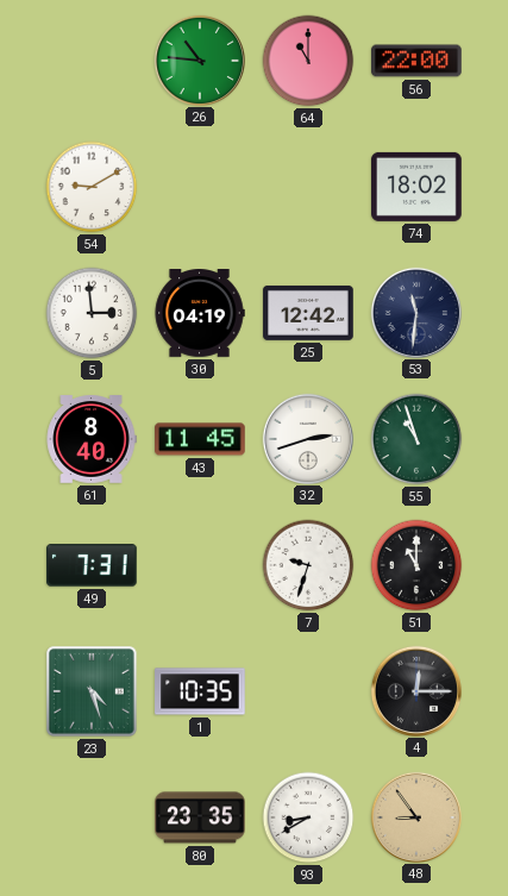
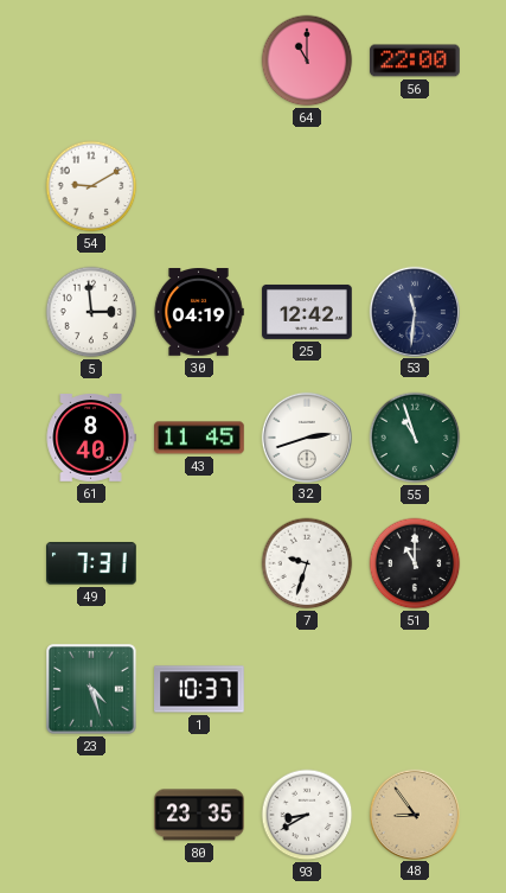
26: 10:46 -> none (199, 59)
74: 18:02 -> none (416, 187)
1: 10:35 -> 10:37 (199, 689)
4: 12:15 -> none (415, 690)
